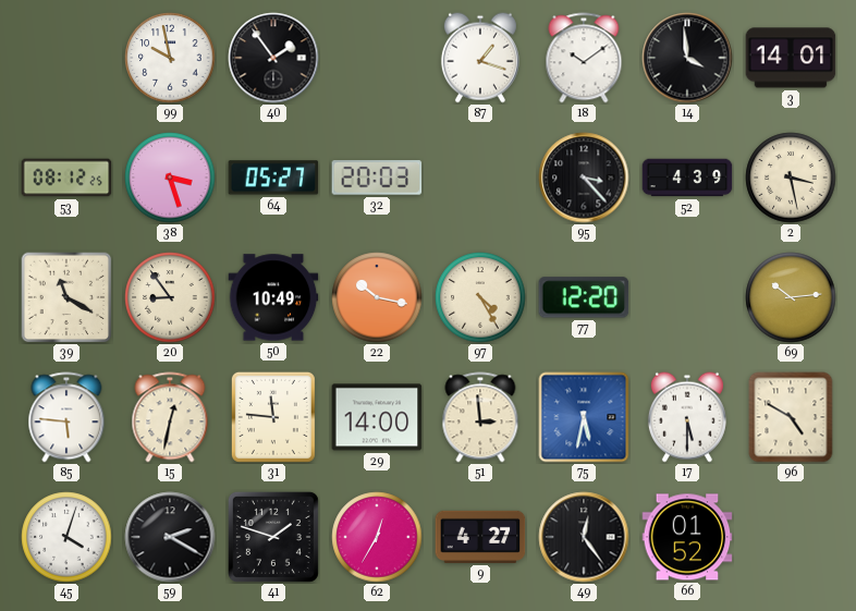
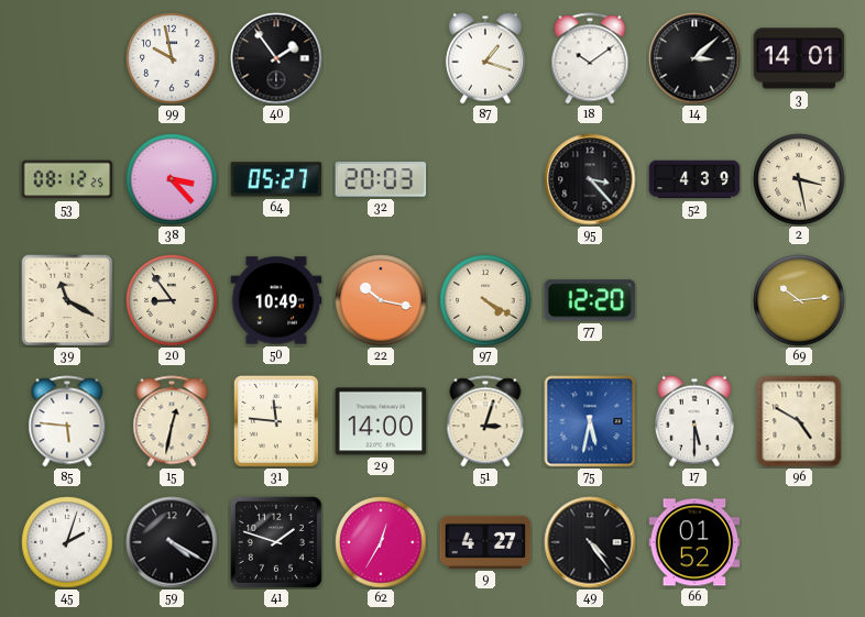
14: 3:59 -> 3:08 (694, 58)
38: 3:27 -> 3:23 (172, 179)
97: 4:25 -> 4:20 (485, 300)
51: 2:59 -> 3:03 (485, 421)
45: 4:03 -> 2:03 (67, 542)
59: 2:20 -> 4:20 (172, 542)
49: 12:24 -> 4:24 (590, 542)
